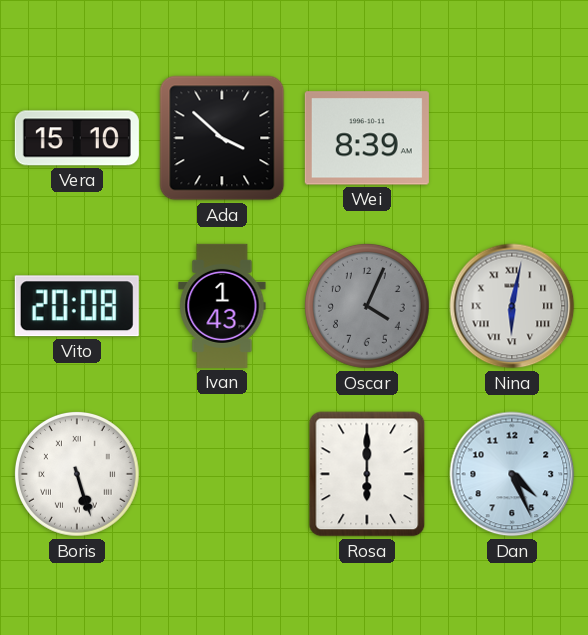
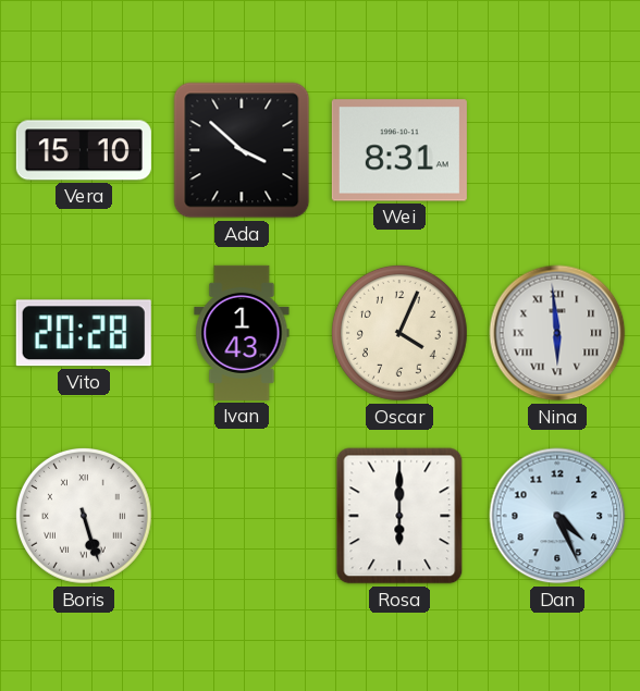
Wei: 8:39 -> 8:31 (399, 150)
Vito: 20:08 -> 20:28 (84, 333)
Oscar dial: grey -> cream (399, 333)
Nina: 6:02 -> 5:59 (557, 333)
